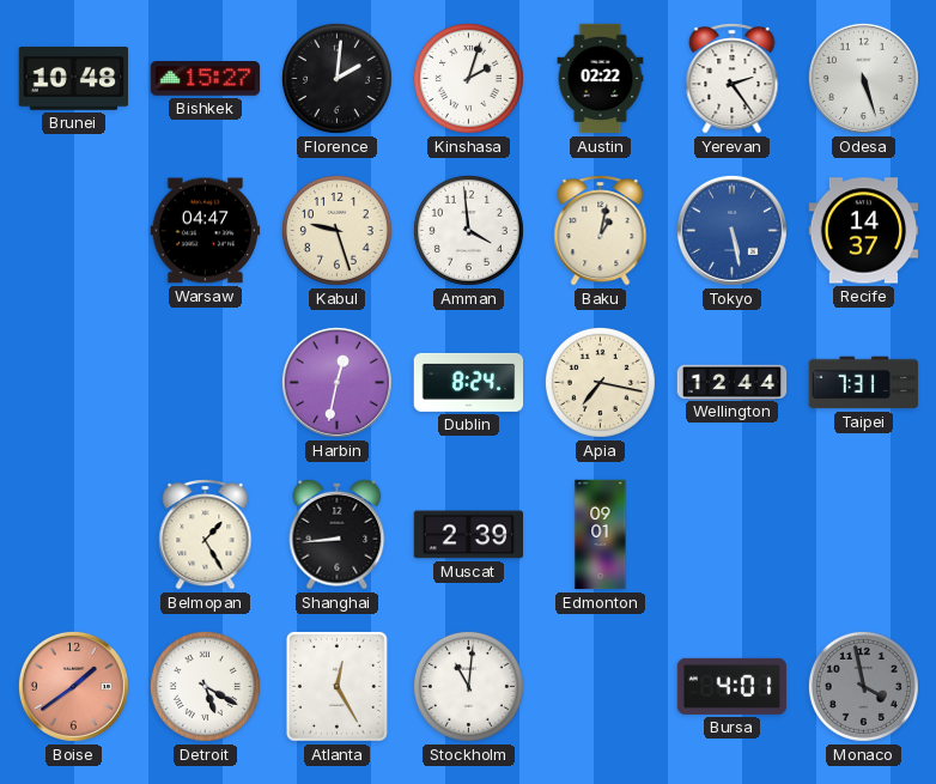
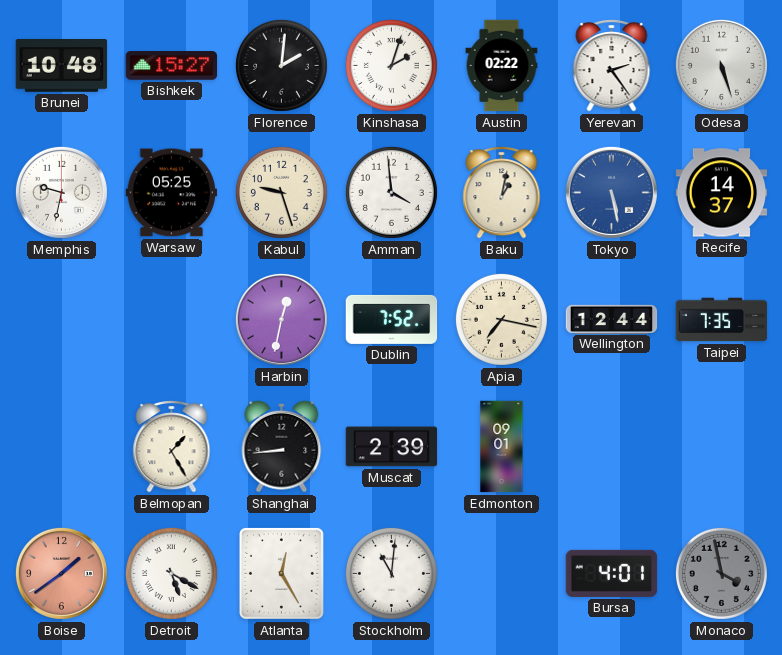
Memphis: none -> 9:32 (61, 192)
Warsaw: 04:47 -> 05:25 (172, 193)
Dublin: 8:24 -> 7:52 (392, 319)
Taipei: 7:31 -> 7:35 (722, 320)
